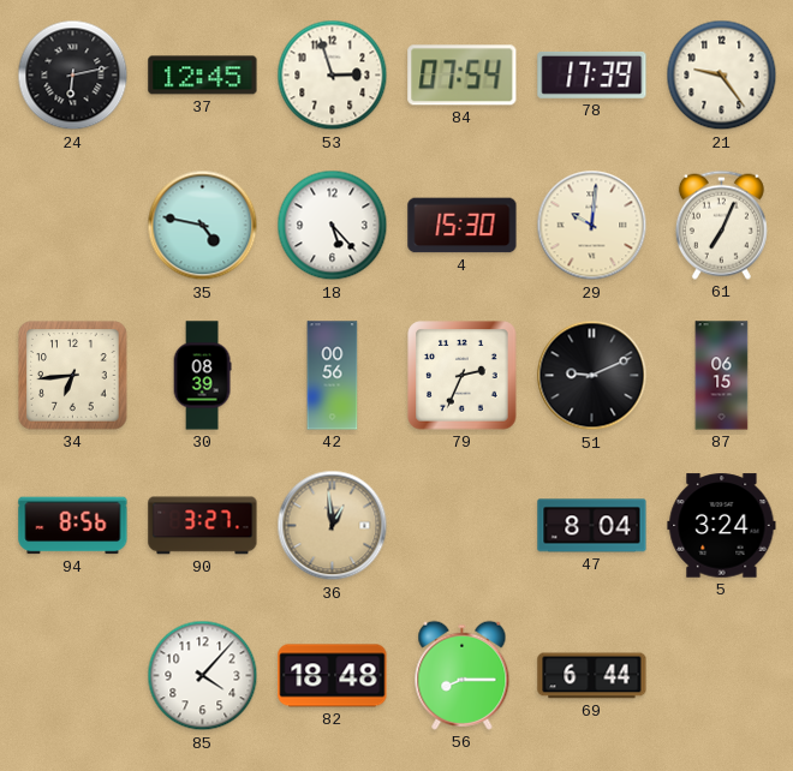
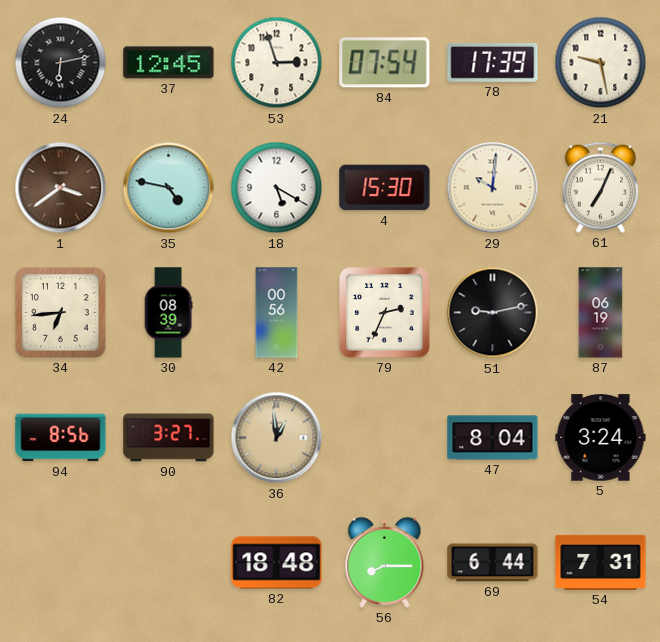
21: 9:24 -> 9:28 (601, 63)
1: none -> 3:39 (61, 188)
18: 5:23 -> 5:20 (277, 188)
51: 9:11 -> 9:13 (493, 313)
87: 06:15 -> 06:19 (601, 313)
85: 4:07 -> none (203, 676)
54: none -> 7:31 (601, 562)
